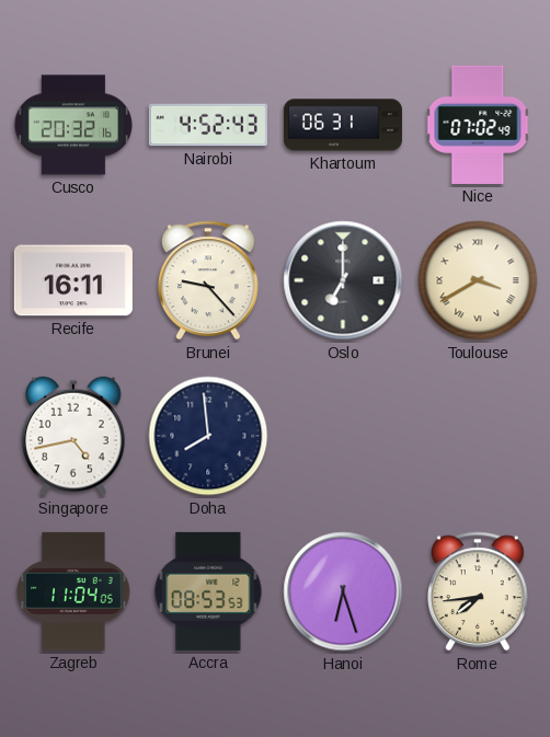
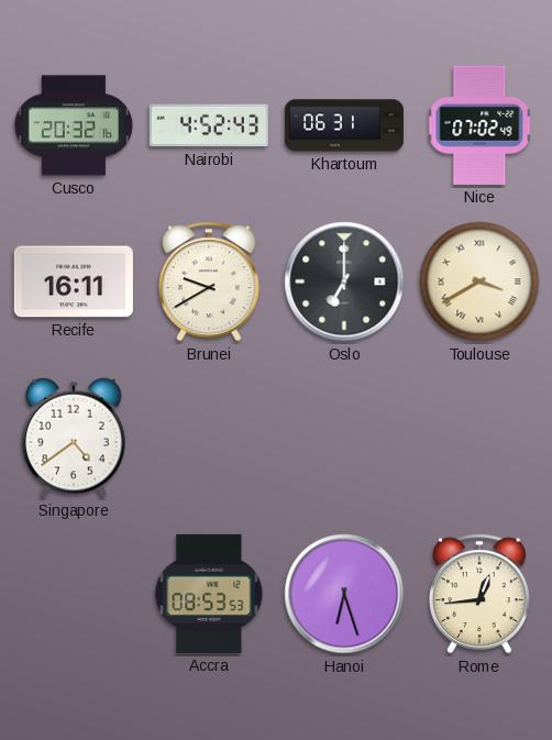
Brunei: 9:23 -> 9:40 (210, 281)
Singapore: 4:43 -> 4:39 (74, 438)
Doha: 7:59 -> none (208, 436)
Zagreb: 11:04 -> none (73, 591)
Rome: 7:44 -> 12:44 (481, 594)
